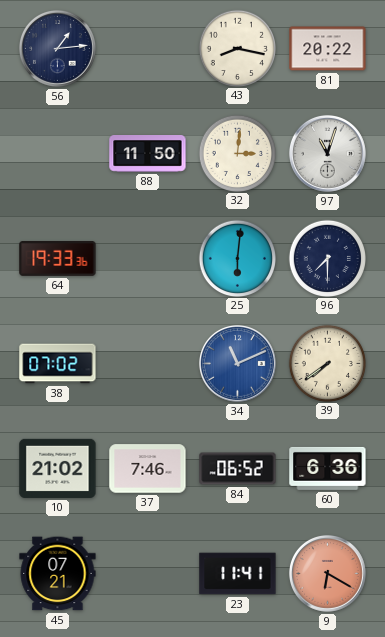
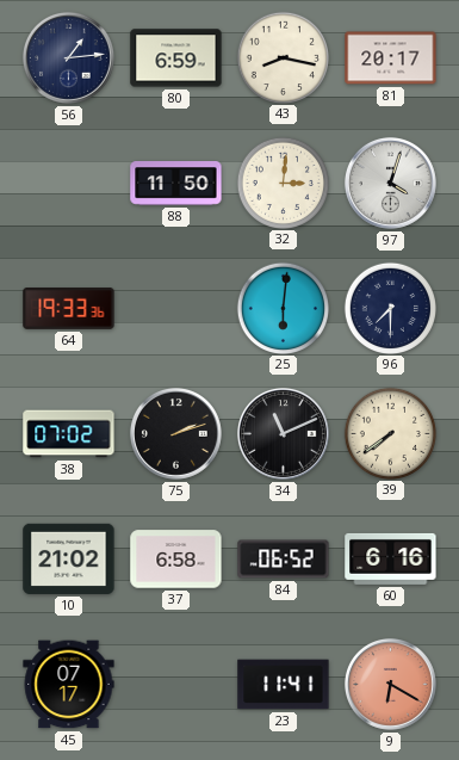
80: none -> 6:59 (176, 58)
81: 20:22 -> 20:17 (391, 58)
97: 11:03 -> 4:03 (390, 183)
75: none -> 2:12 (175, 433)
34 dial: blue -> black (283, 433)
37: 7:46 -> 6:58 (176, 560)
60: 6:36 -> 6:16 (391, 558)
45: 07:21 -> 07:17 (69, 685)
